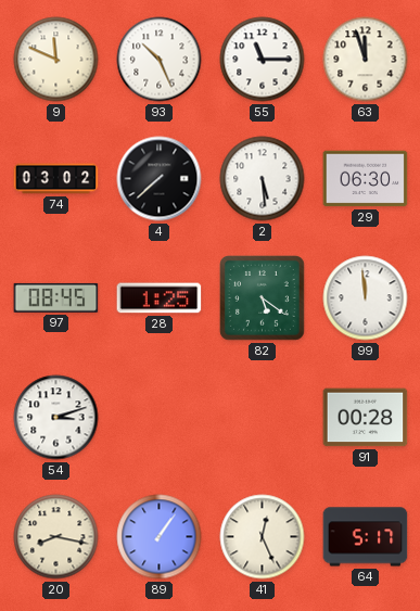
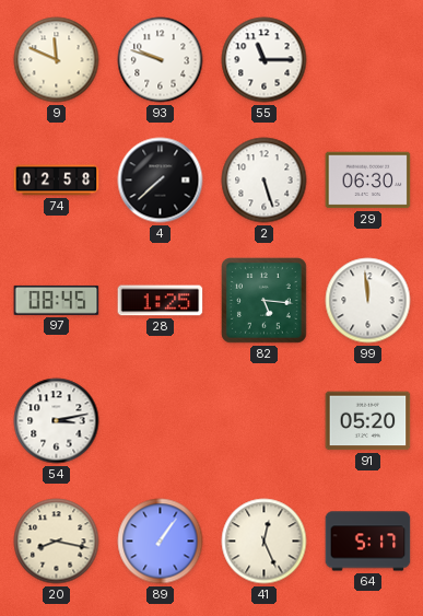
93: 10:26 -> 9:48 (161, 60)
63: 11:57 -> none (366, 60)
74: 03:02 -> 02:58 (57, 181)
2: 5:29 -> 5:27 (265, 181)
82: 5:21 -> 5:16 (265, 301)
54: 3:12 -> 3:13 (57, 421)
91: 00:28 -> 05:20 (368, 421)
